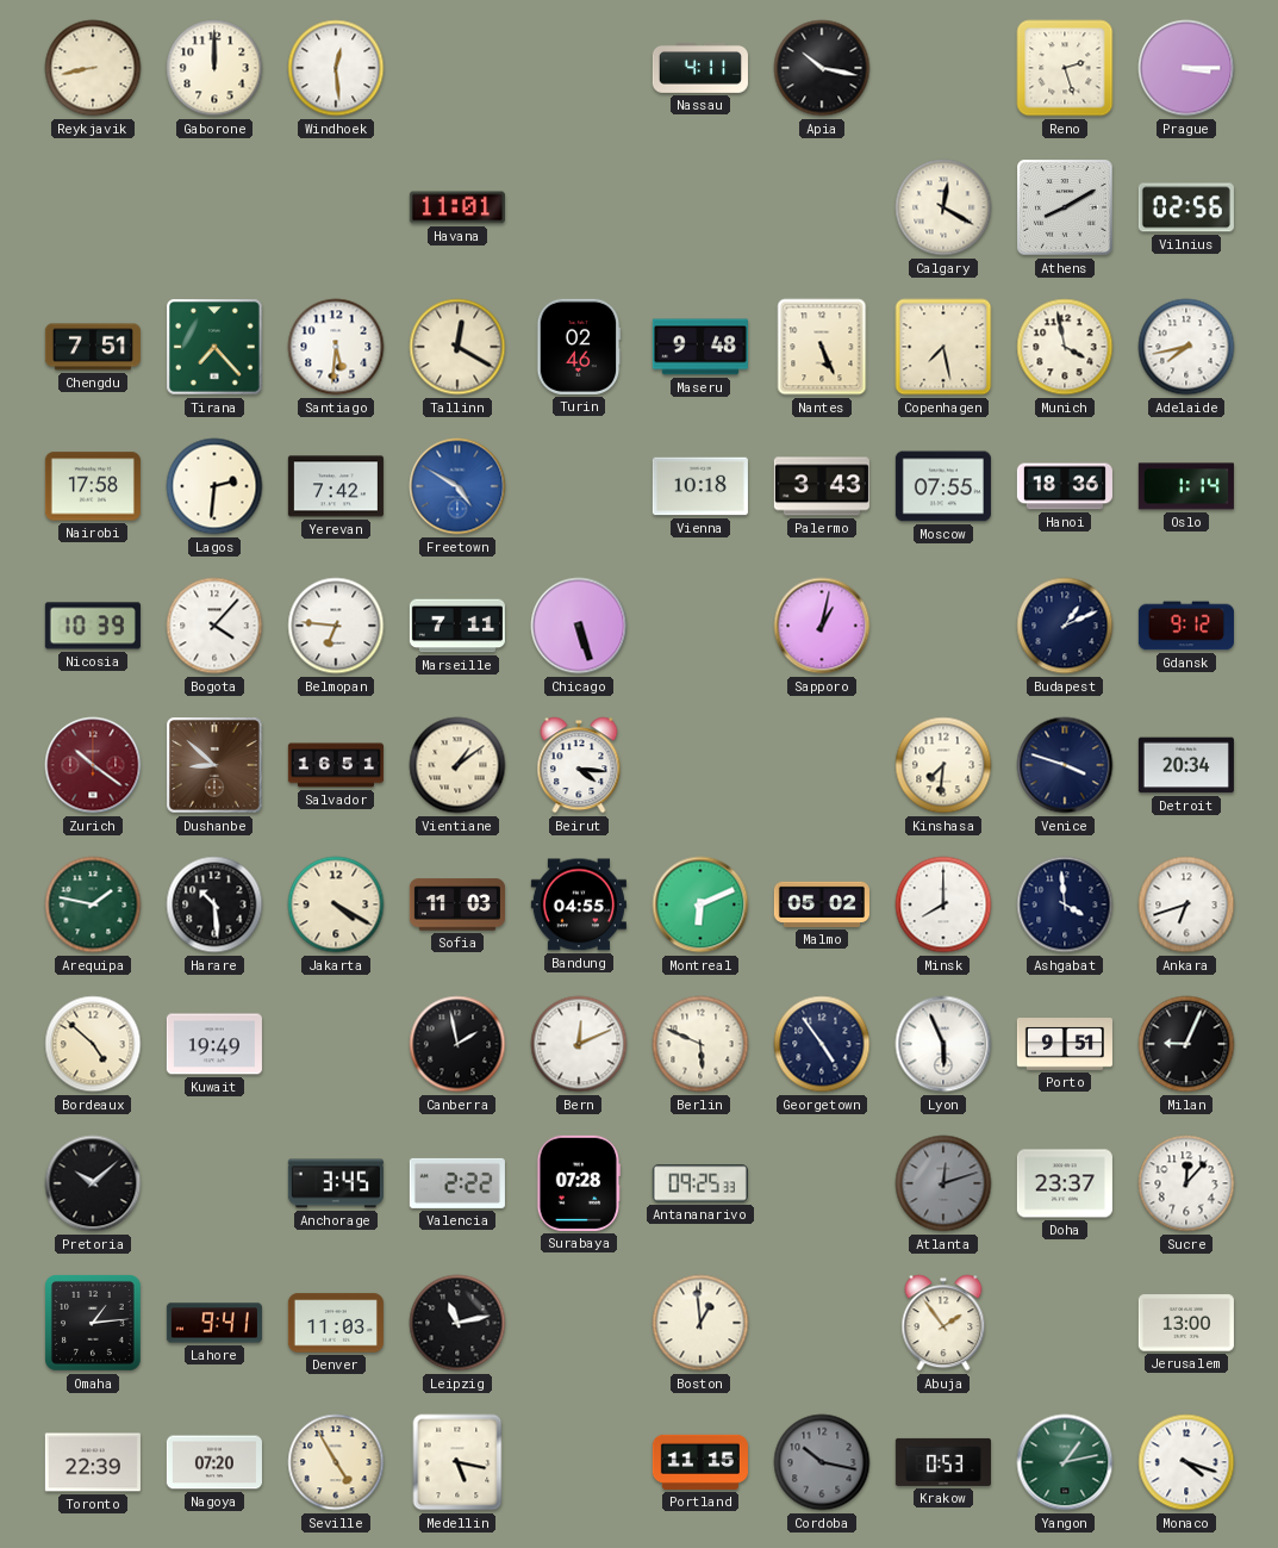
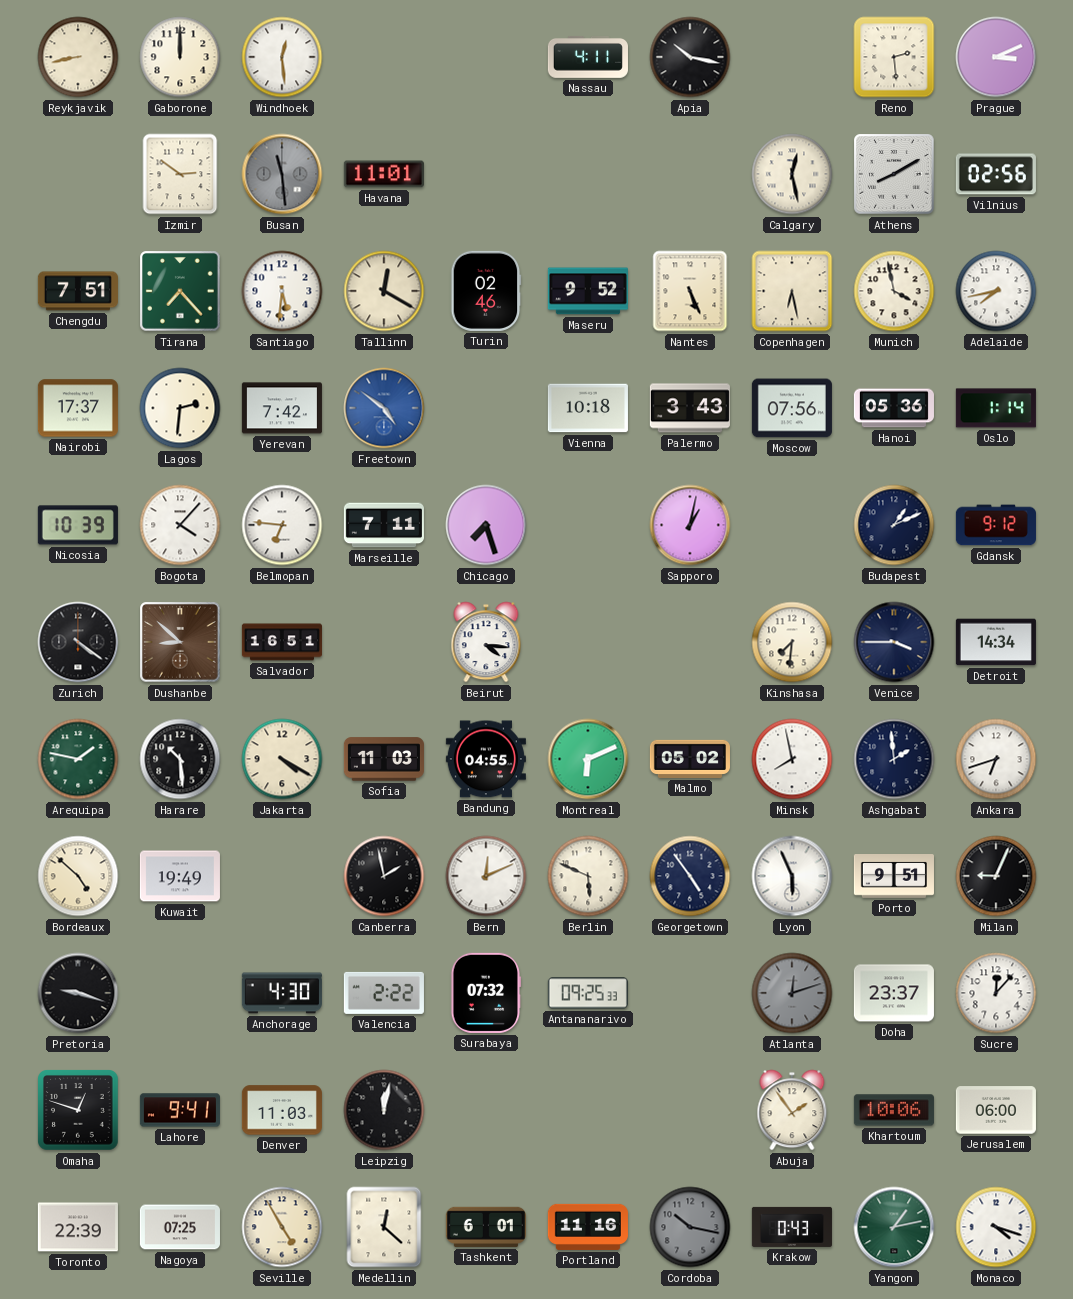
Reno: 2:27 -> 2:29 (894, 57)
Prague: 3:15 -> 3:11 (996, 57)
Izmir: none -> 2:51 (180, 174)
Busan: none -> 11:29 (282, 174)
Calgary: 12:20 -> 12:28 (792, 174)
Maseru: 9:48 -> 9:52 (588, 291)
Copenhagen: 7:28 -> 6:28 (792, 291)
Nairobi: 17:58 -> 17:37 (78, 408)
Freetown: 4:50 -> 4:51 (384, 408)
Moscow: 07:55 -> 07:56 (792, 408)
Hanoi: 18:36 -> 05:36 (894, 408)
Chicago: 5:27 -> 7:27 (486, 525)
Zurich: 10:21 -> 4:21 (78, 642)
Zurich dial: burgundy -> black (78, 642)
Vientiane: 1:09 -> none (457, 765)
Venice: 3:48 -> 3:45 (894, 642)
Detroit: 20:34 -> 14:34 (996, 642)
Minsk: 8:00 -> 7:58 (792, 759)
Ashgabat: 3:59 -> 1:59 (894, 759)
Pretoria: 10:08 -> 9:18 (78, 993)
Anchorage: 3:45 -> 4:30 (282, 993)
Surabaya: 07:28 -> 07:32 (486, 993)
Omaha: 1:14 -> 12:48 (78, 1110)
Leipzig: 11:13 -> 12:02 (384, 1110)
Boston: 12:59 -> none (700, 1323)
Khartoum: none -> 10:06 (894, 1110)
Jerusalem: 13:00 -> 06:00 (996, 1110)
Nagoya: 07:20 -> 07:25 (180, 1227)
Medellin: 5:17 -> 12:22 (384, 1227)
Tashkent: none -> 6:01 (486, 1227)
Portland: 11:15 -> 11:16 (588, 1227)
Krakow: 0:53 -> 0:43 (792, 1227)
